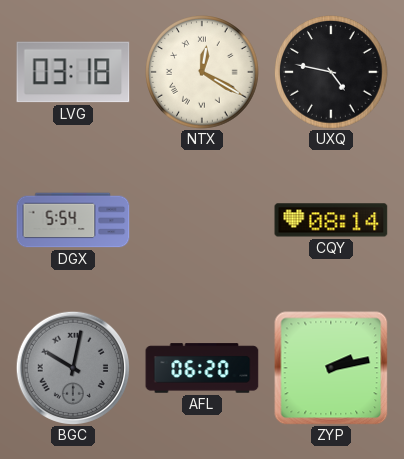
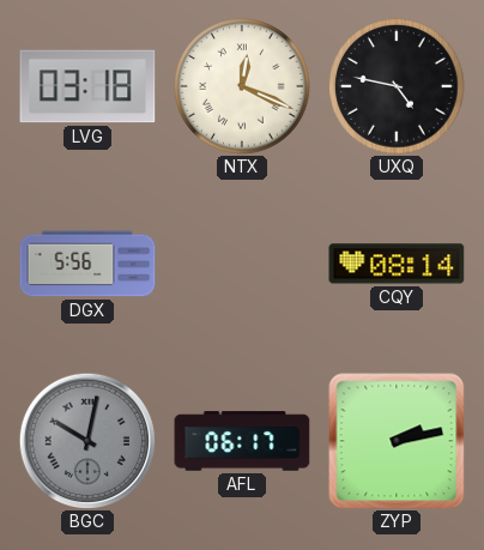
NTX: 12:20 -> 12:19 (242, 86)
DGX: 5:54 -> 5:56 (87, 264)
AFL: 06:20 -> 06:17 (242, 441)
